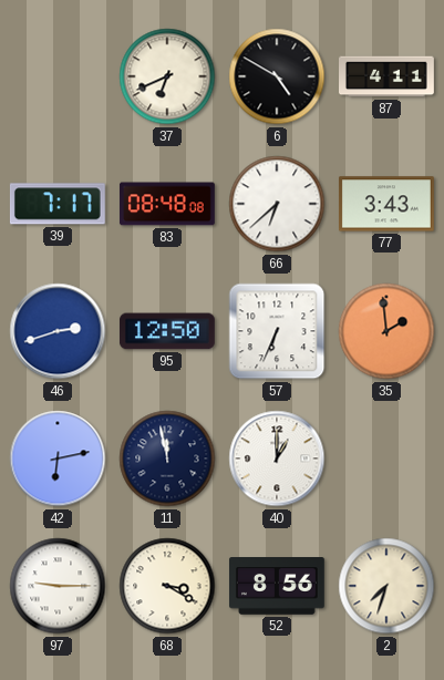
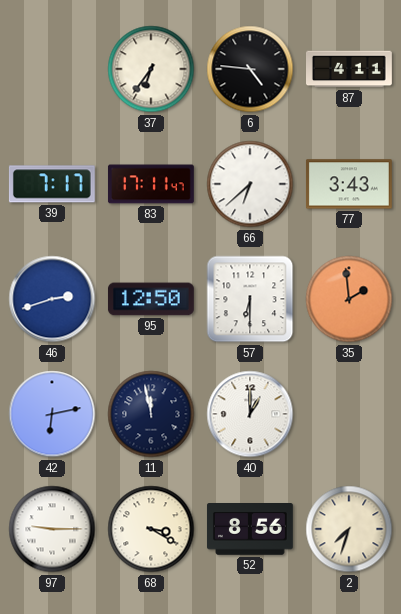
37: 6:41 -> 6:36 (151, 69)
6: 4:50 -> 4:46 (250, 69)
83: 08:48 -> 17:11 (151, 184)
57: 6:34 -> 6:30 (250, 299)
